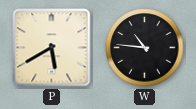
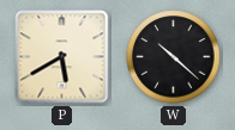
W: 10:46 -> 10:22 (174, 57)
